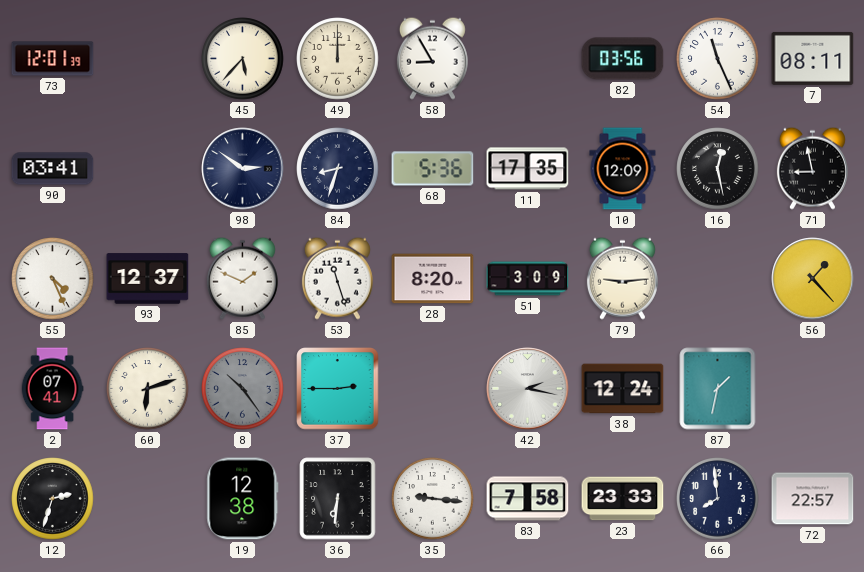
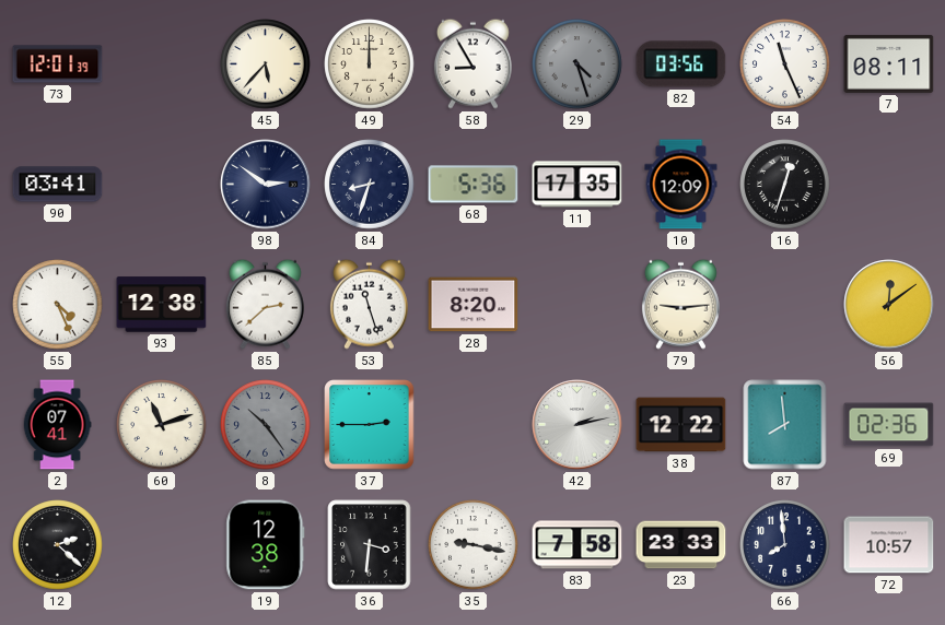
29: none -> 4:27 (577, 64)
16: 12:28 -> 12:33 (785, 185)
71: 8:58 -> none (812, 168)
93: 12:37 -> 12:38 (162, 305)
85: 1:49 -> 2:38 (265, 304)
51: 3:09 -> none (528, 279)
56: 1:23 -> 12:09 (889, 305)
60: 6:12 -> 11:12 (162, 425)
42: 2:17 -> 2:13 (577, 425)
38: 12:24 -> 12:22 (681, 425)
87: 1:32 -> 7:59 (785, 425)
69: none -> 02:36 (889, 425)
12: 2:33 -> 2:22 (58, 545)
36: 6:31 -> 3:31 (370, 545)
35: 9:16 -> 9:17 (474, 545)
72: 22:57 -> 10:57 (889, 545)
